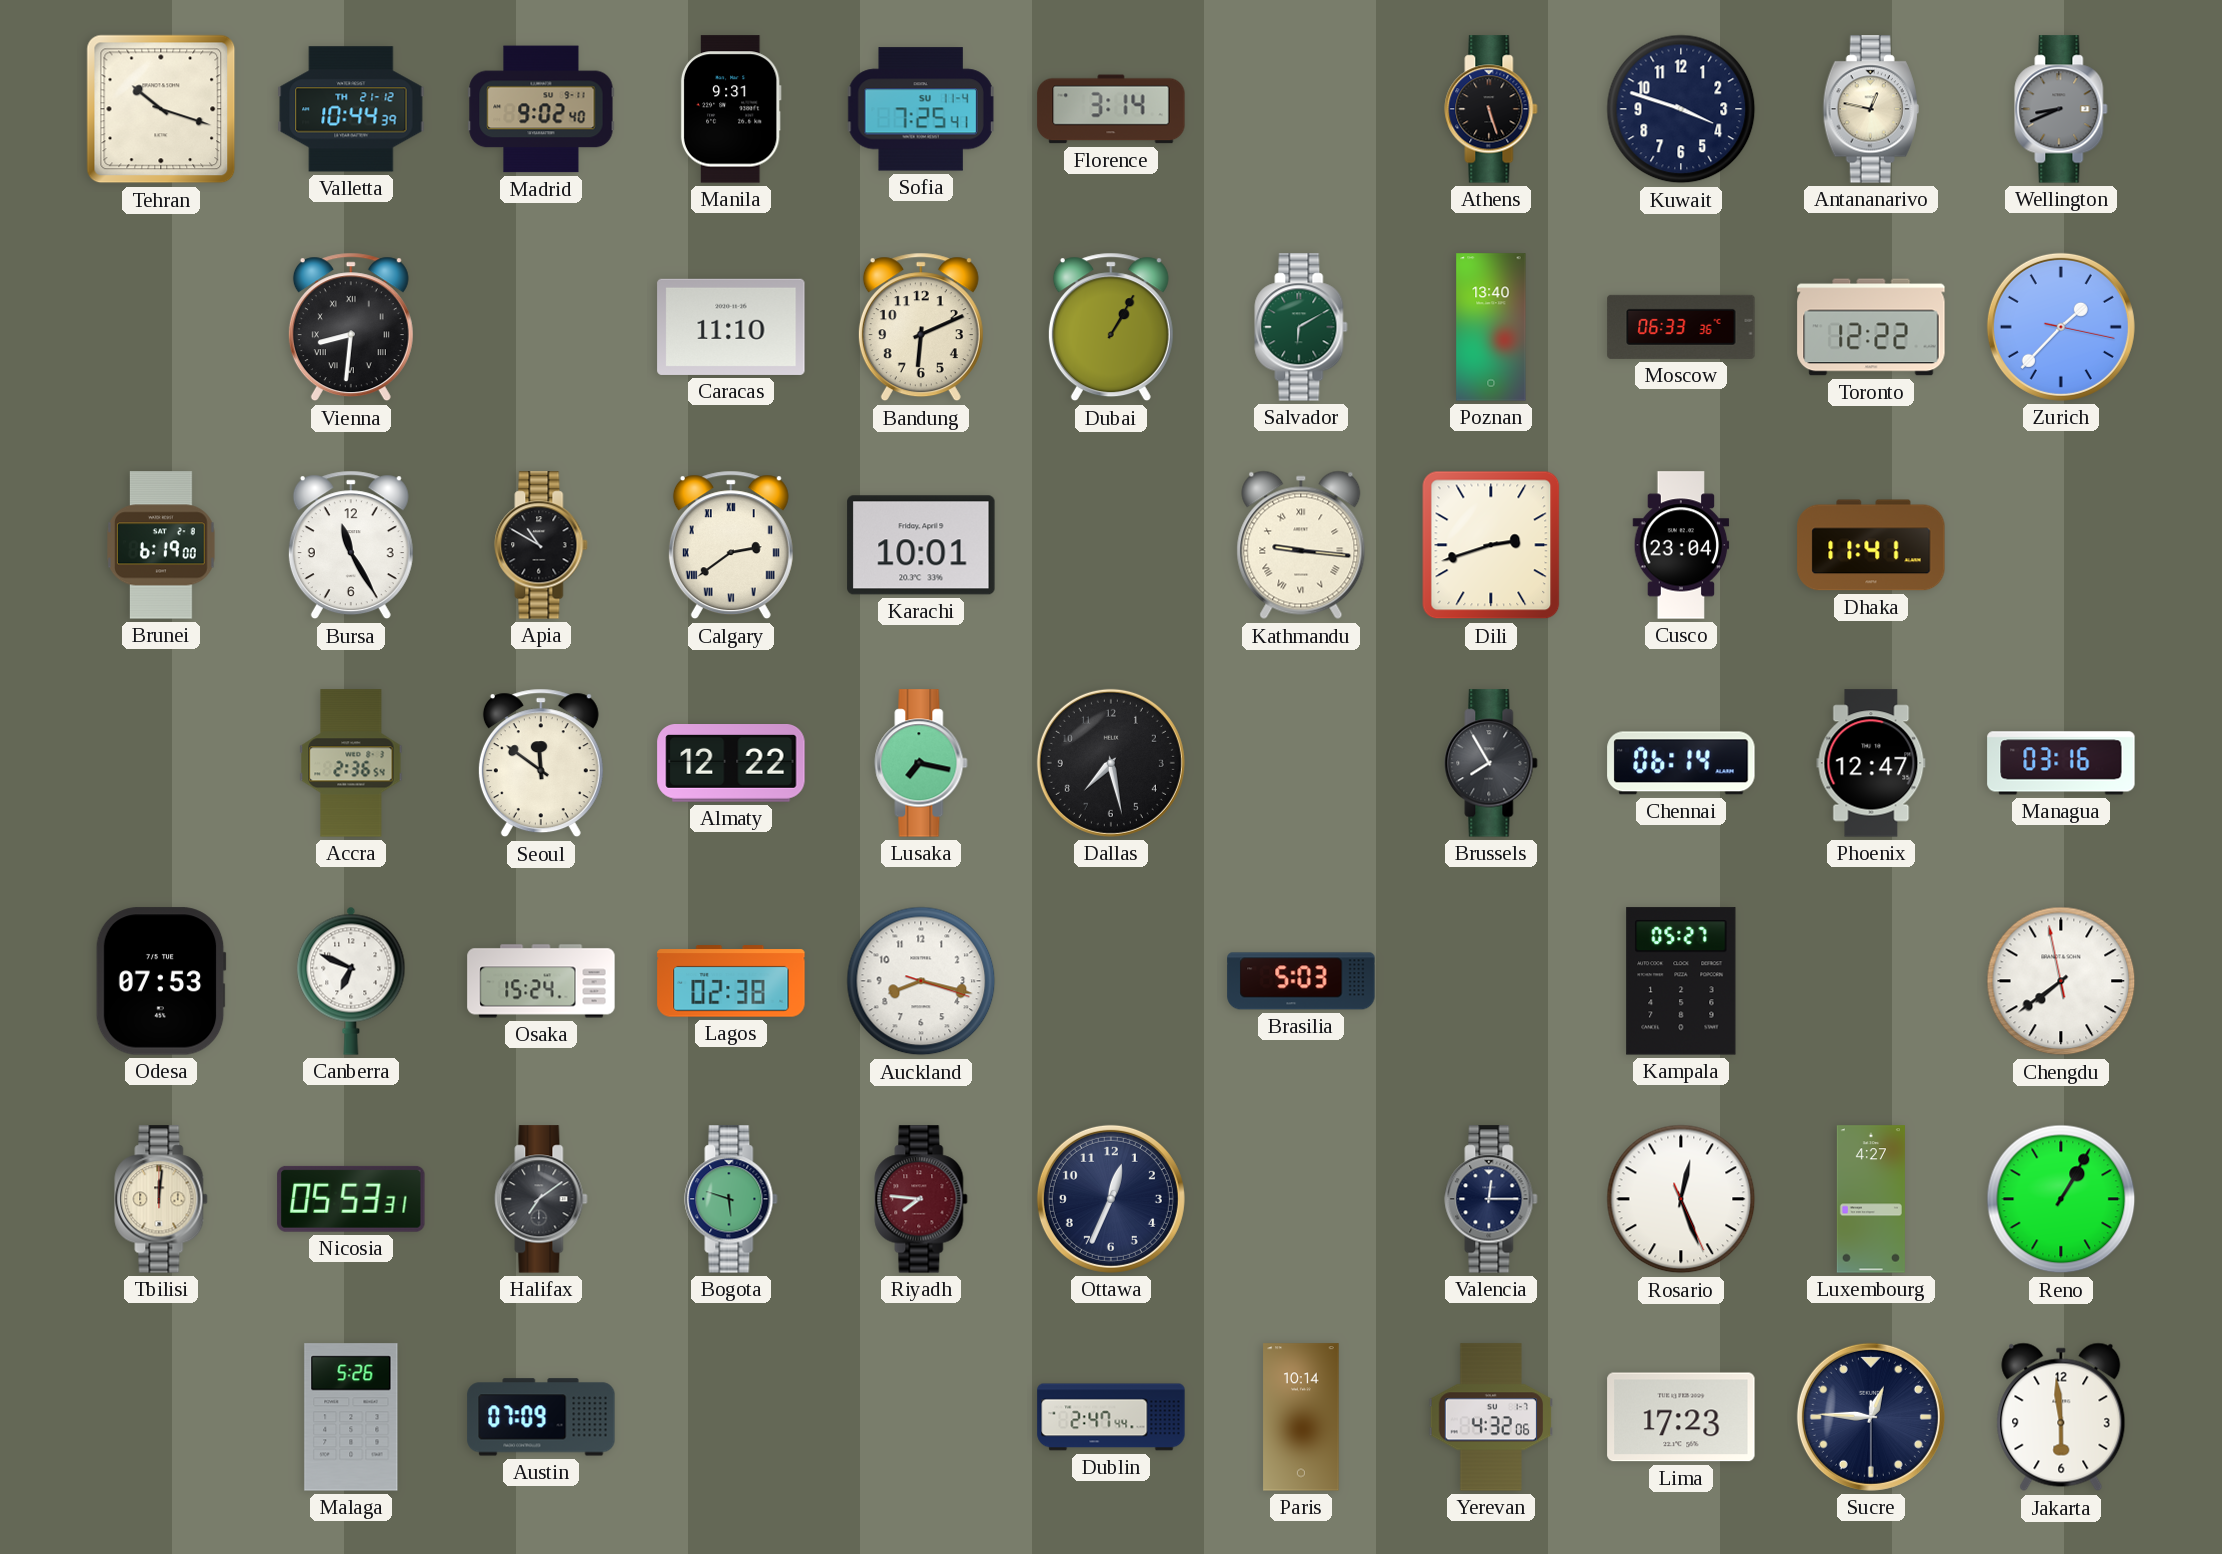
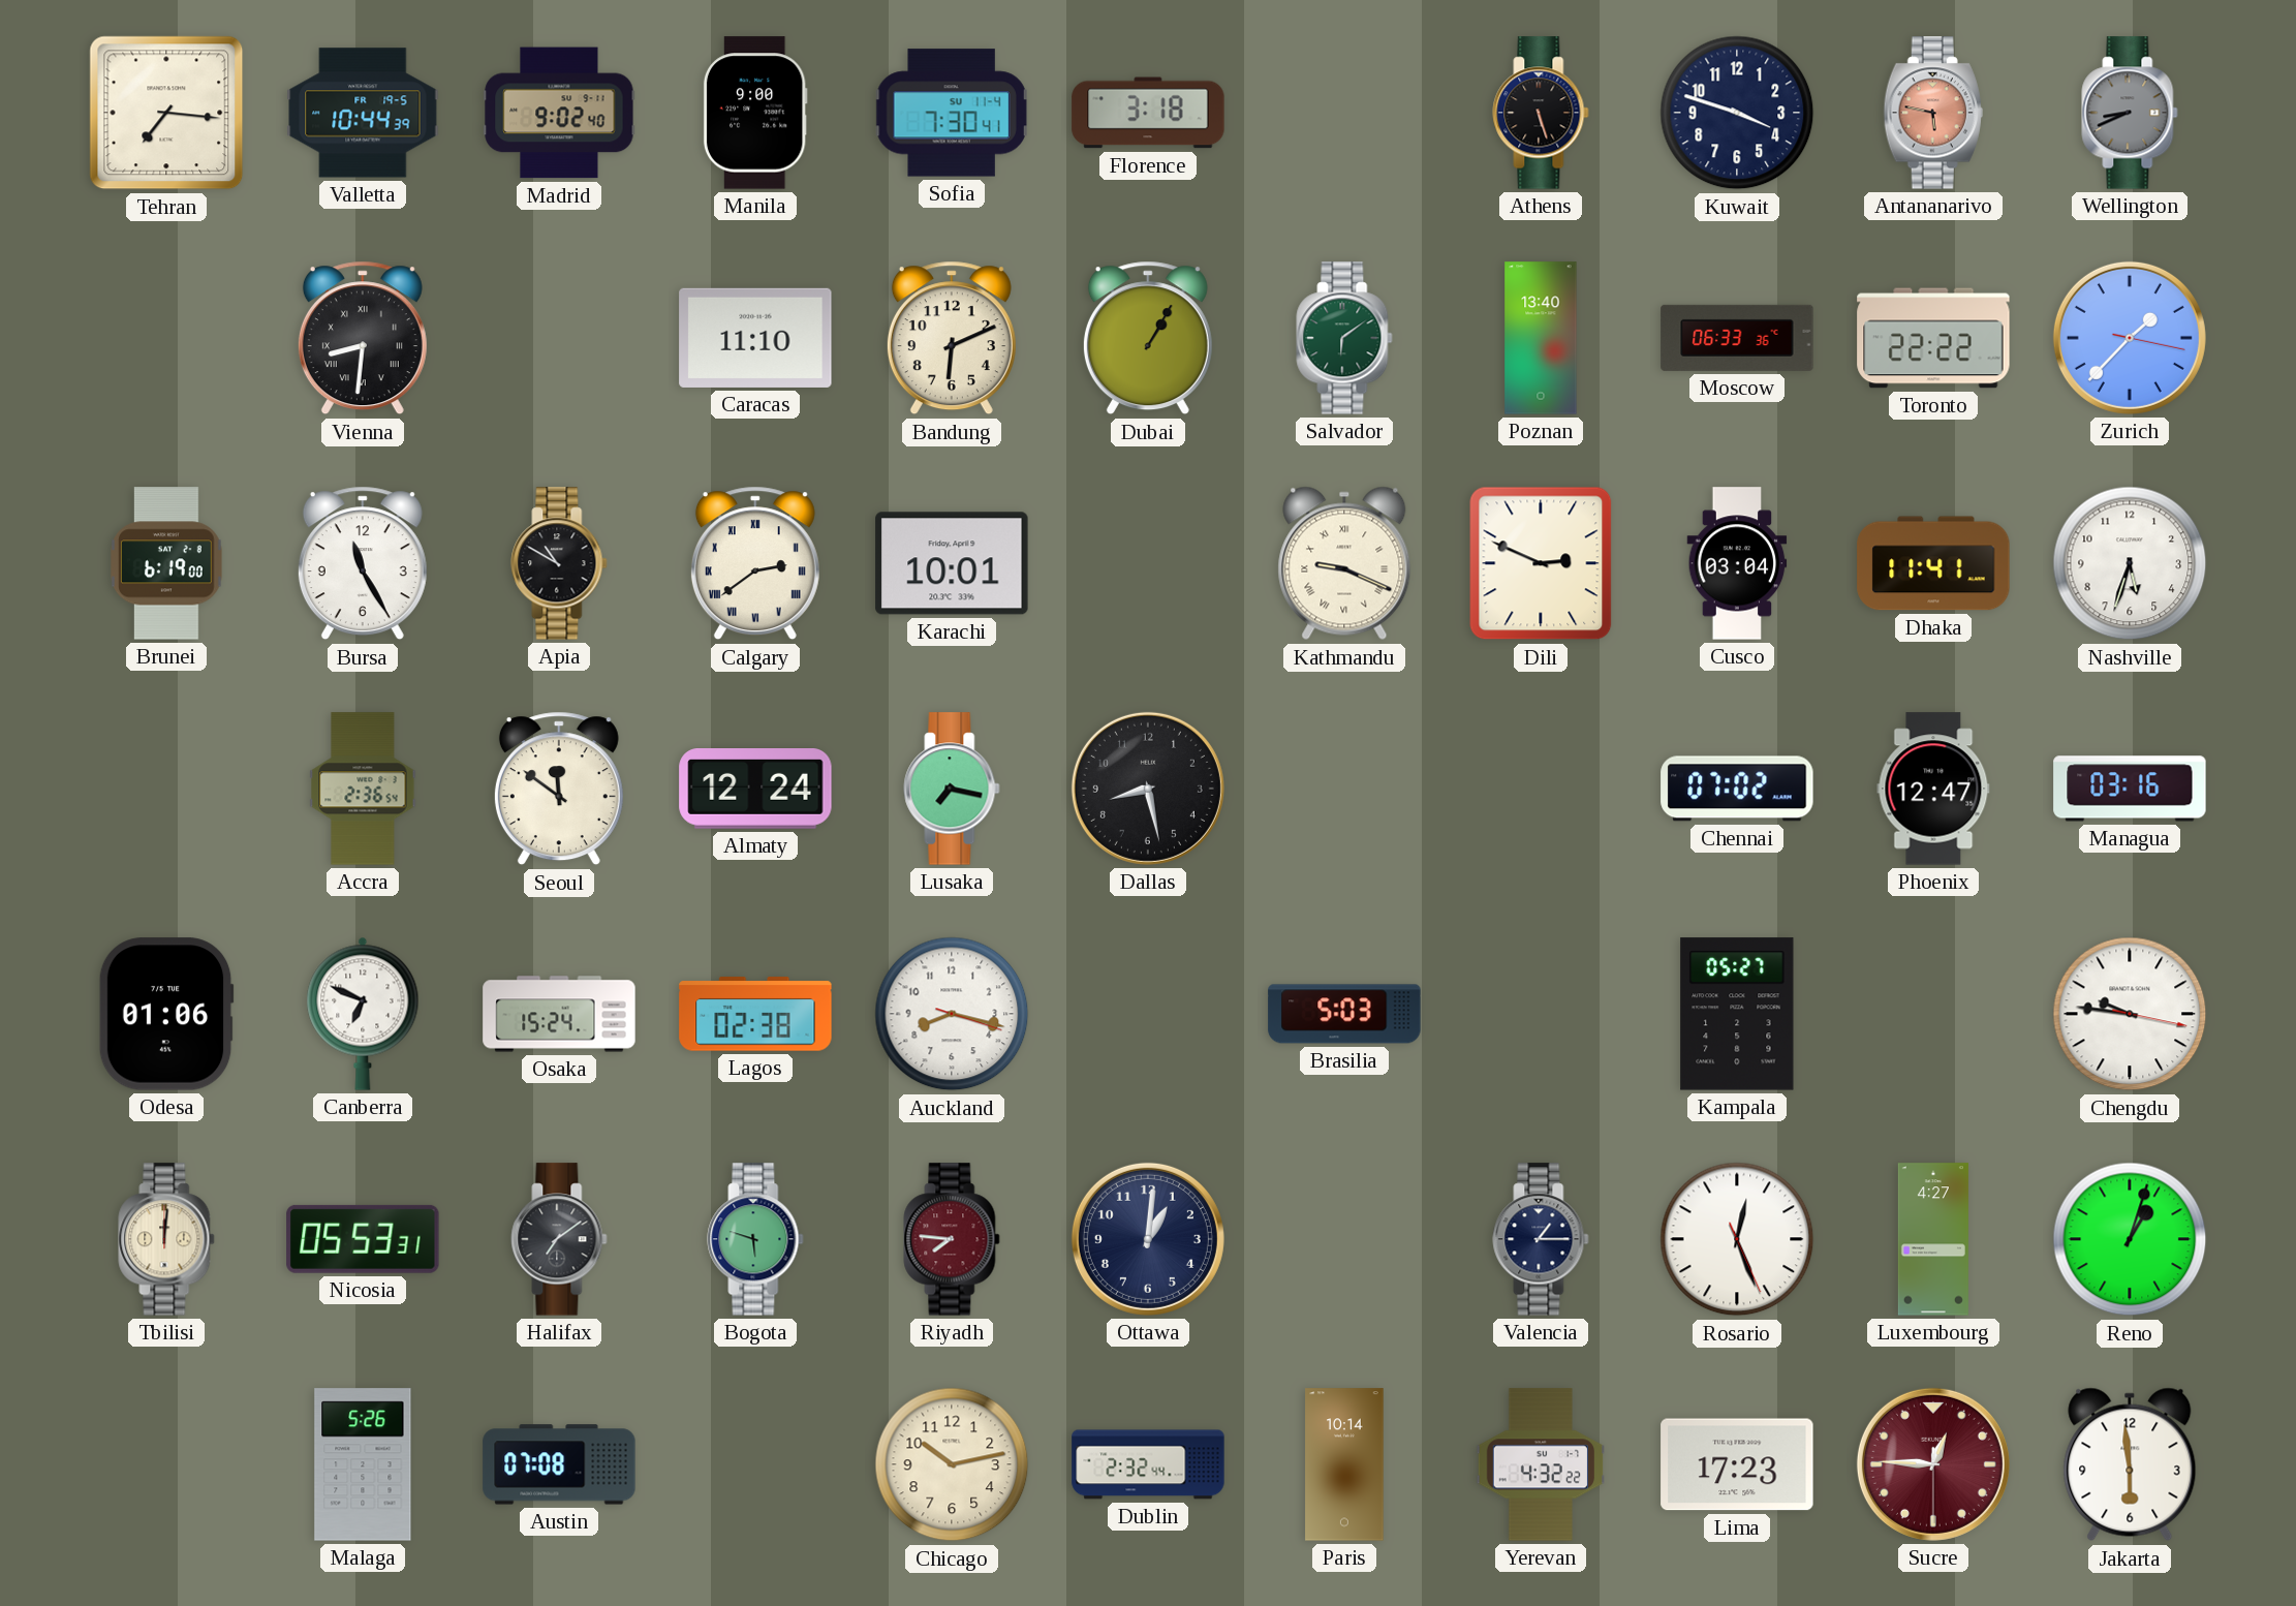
Tehran: 10:18 -> 7:16 (166, 113)
Valletta date: TH 21-12 -> FR 19-5 (363, 113)
Manila: 9:31 -> 9:00 (755, 113)
Sofia: 7:25 -> 7:30 (952, 113)
Florence: 3:14 -> 3:18 (1148, 113)
Antananarivo: 12:47 -> 5:47 (1933, 113)
Antananarivo dial: cream -> salmon (1933, 113)
Salvador: 6:10 -> 6:09 (1344, 338)
Toronto: 12:22 -> 22:22 (1933, 338)
Kathmandu: 9:16 -> 9:19 (1344, 563)
Dili: 2:42 -> 2:49 (1541, 563)
Cusco: 23:04 -> 03:04 (1737, 563)
Nashville: none -> 5:33 (2130, 563)
Almaty: 12:22 -> 12:24 (755, 790)
Dallas: 7:28 -> 8:28 (1148, 789)
Brussels: 7:55 -> none (1491, 763)
Chennai: 06:14 -> 07:02 (1737, 789)
Odesa: 07:53 -> 01:06 (166, 1014)
Chengdu: 7:38 -> 9:46 (2130, 1014)
Ottawa: 12:34 -> 1:01 (1148, 1239)
Valencia: 12:15 -> 1:15 (1541, 1239)
Reno: 1:05 -> 1:03 (2130, 1239)
Austin: 07:09 -> 07:08 (559, 1464)
Chicago: none -> 10:13 (952, 1464)
Dublin: 2:47 -> 2:32 (1148, 1464)
Yerevan: 4:32:06 -> 4:32:22 (1541, 1464)
Sucre dial: navy -> burgundy (1933, 1464)
